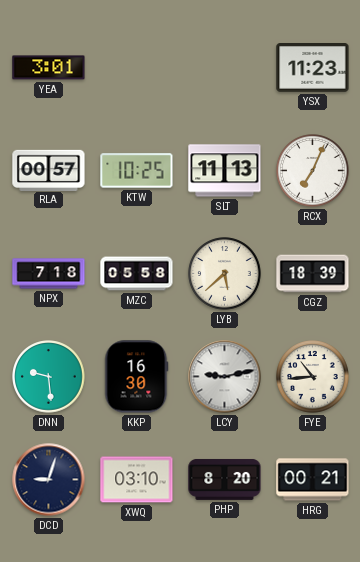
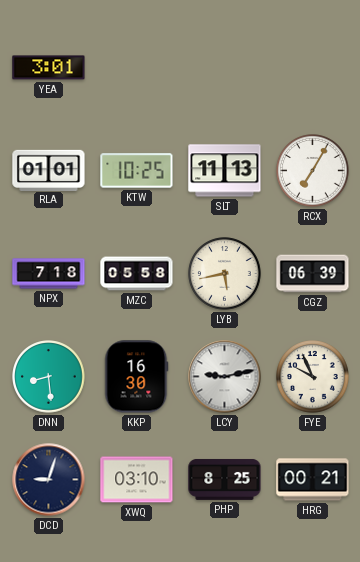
YSX: 11:23 -> none (313, 68)
RLA: 00:57 -> 01:01 (49, 170)
RCX: 7:04 -> 7:05 (313, 171)
LYB: 5:38 -> 5:43 (225, 274)
CGZ: 18:39 -> 06:39 (313, 274)
DNN: 9:29 -> 8:29 (49, 377)
FYE: 10:44 -> 9:56 (313, 377)
PHP: 8:20 -> 8:25 (225, 479)
